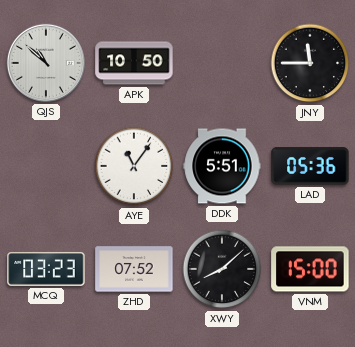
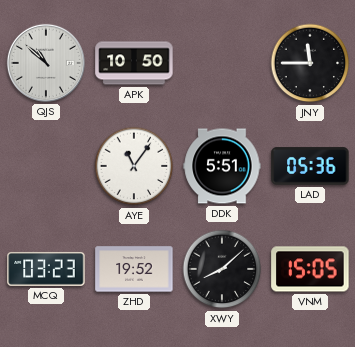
ZHD: 07:52 -> 19:52 (134, 269)
VNM: 15:00 -> 15:05 (310, 269)
